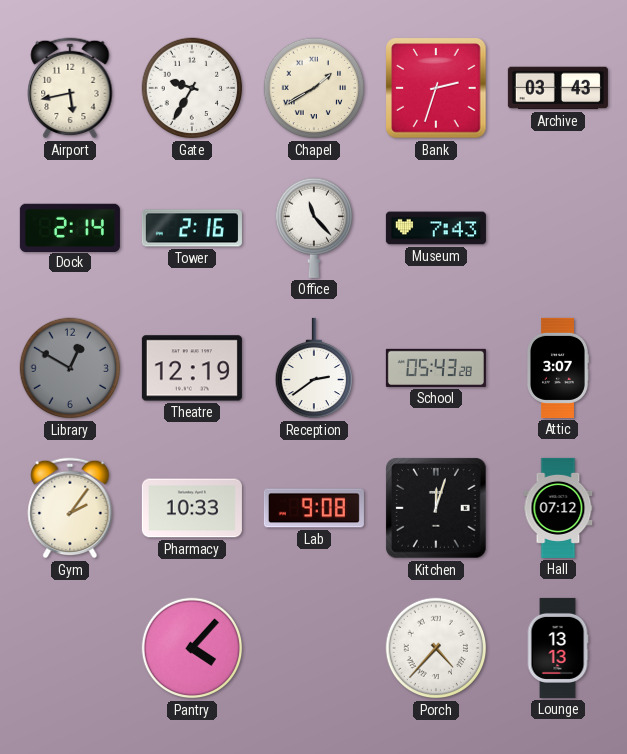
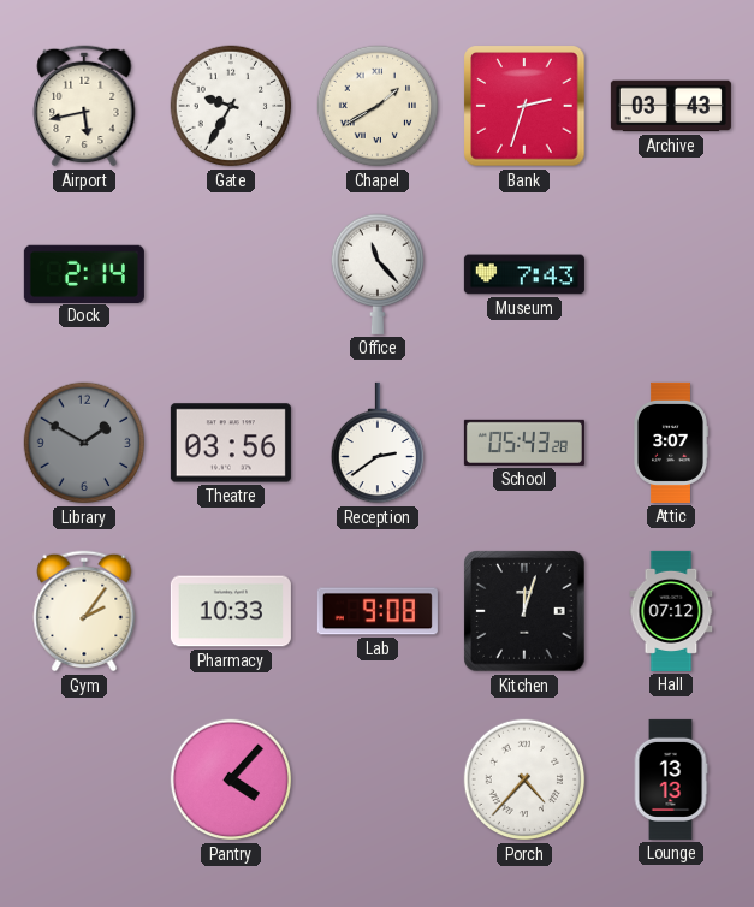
Tower: 2:16 -> none (192, 228)
Library: 12:50 -> 1:50 (84, 443)
Theatre: 12:19 -> 03:56 (231, 443)
